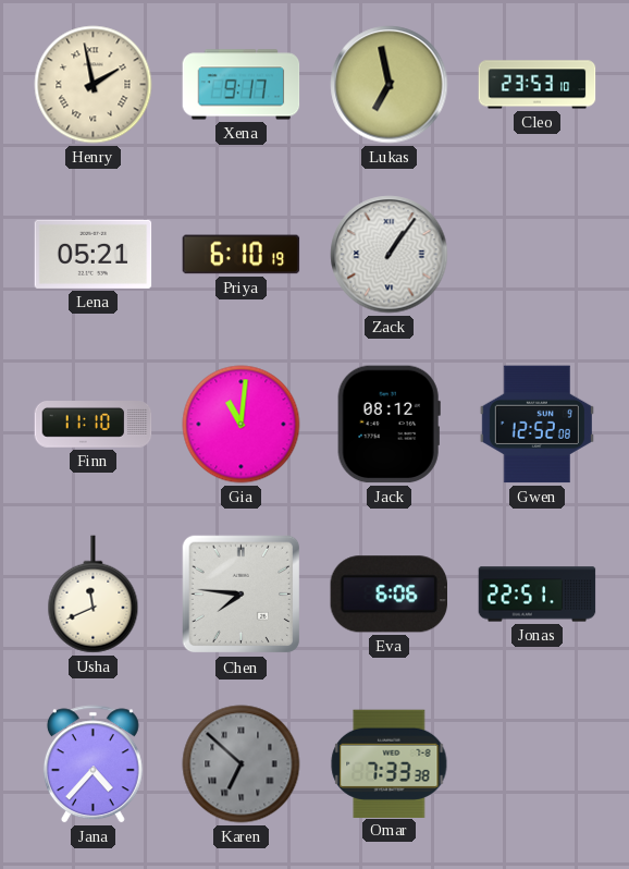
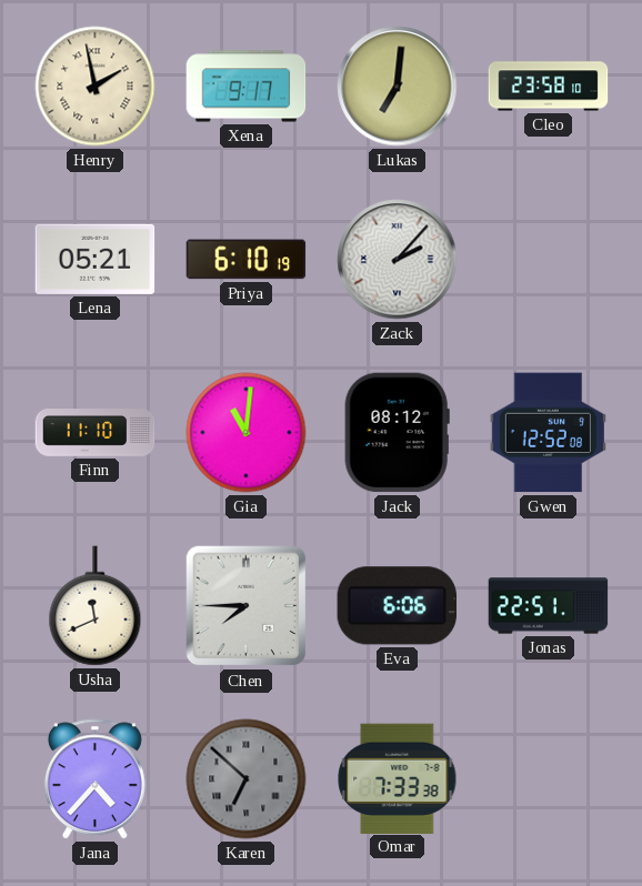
Lukas: 6:58 -> 7:01 (398, 87)
Cleo: 23:53 -> 23:58 (549, 87)
Zack: 1:06 -> 2:07 (398, 260)
Chen: 7:46 -> 7:45 (247, 606)
